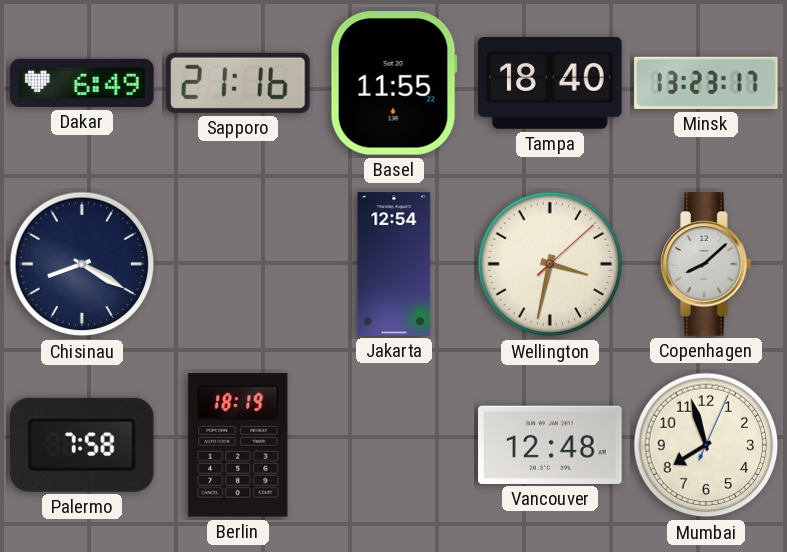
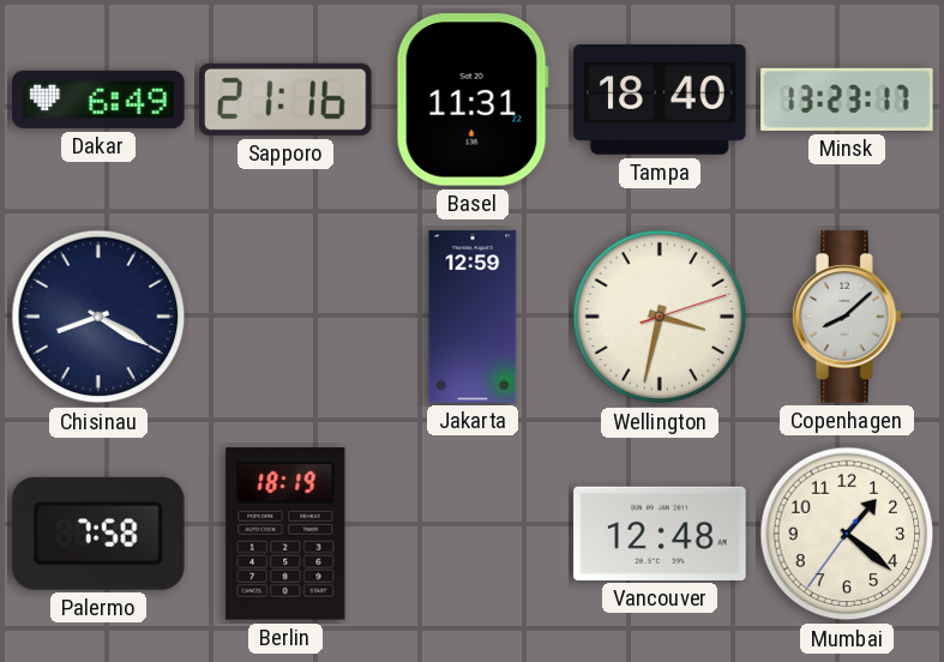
Basel: 11:55 -> 11:31 (473, 100)
Jakarta: 12:54 -> 12:59 (473, 317)
Wellington: 3:32:08 -> 3:32:12 (660, 317)
Mumbai: 7:57 -> 1:21 (847, 534)
